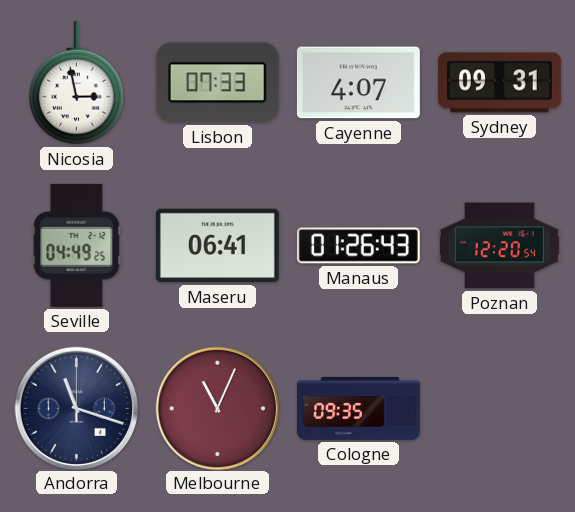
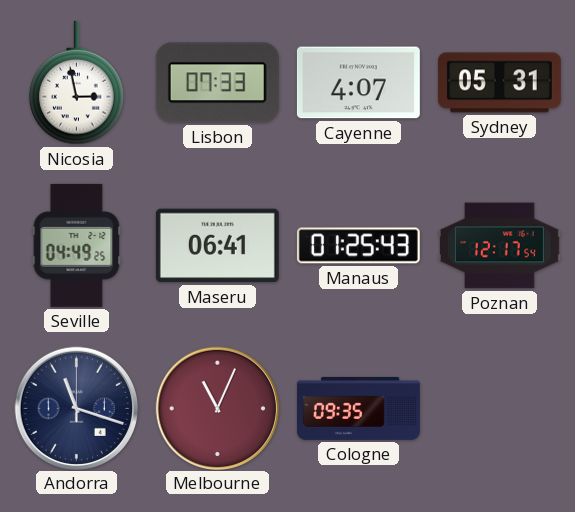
Sydney: 09:31 -> 05:31 (499, 83)
Manaus: 01:26 -> 01:25 (358, 246)
Poznan: 12:20 -> 12:17 (499, 246)
